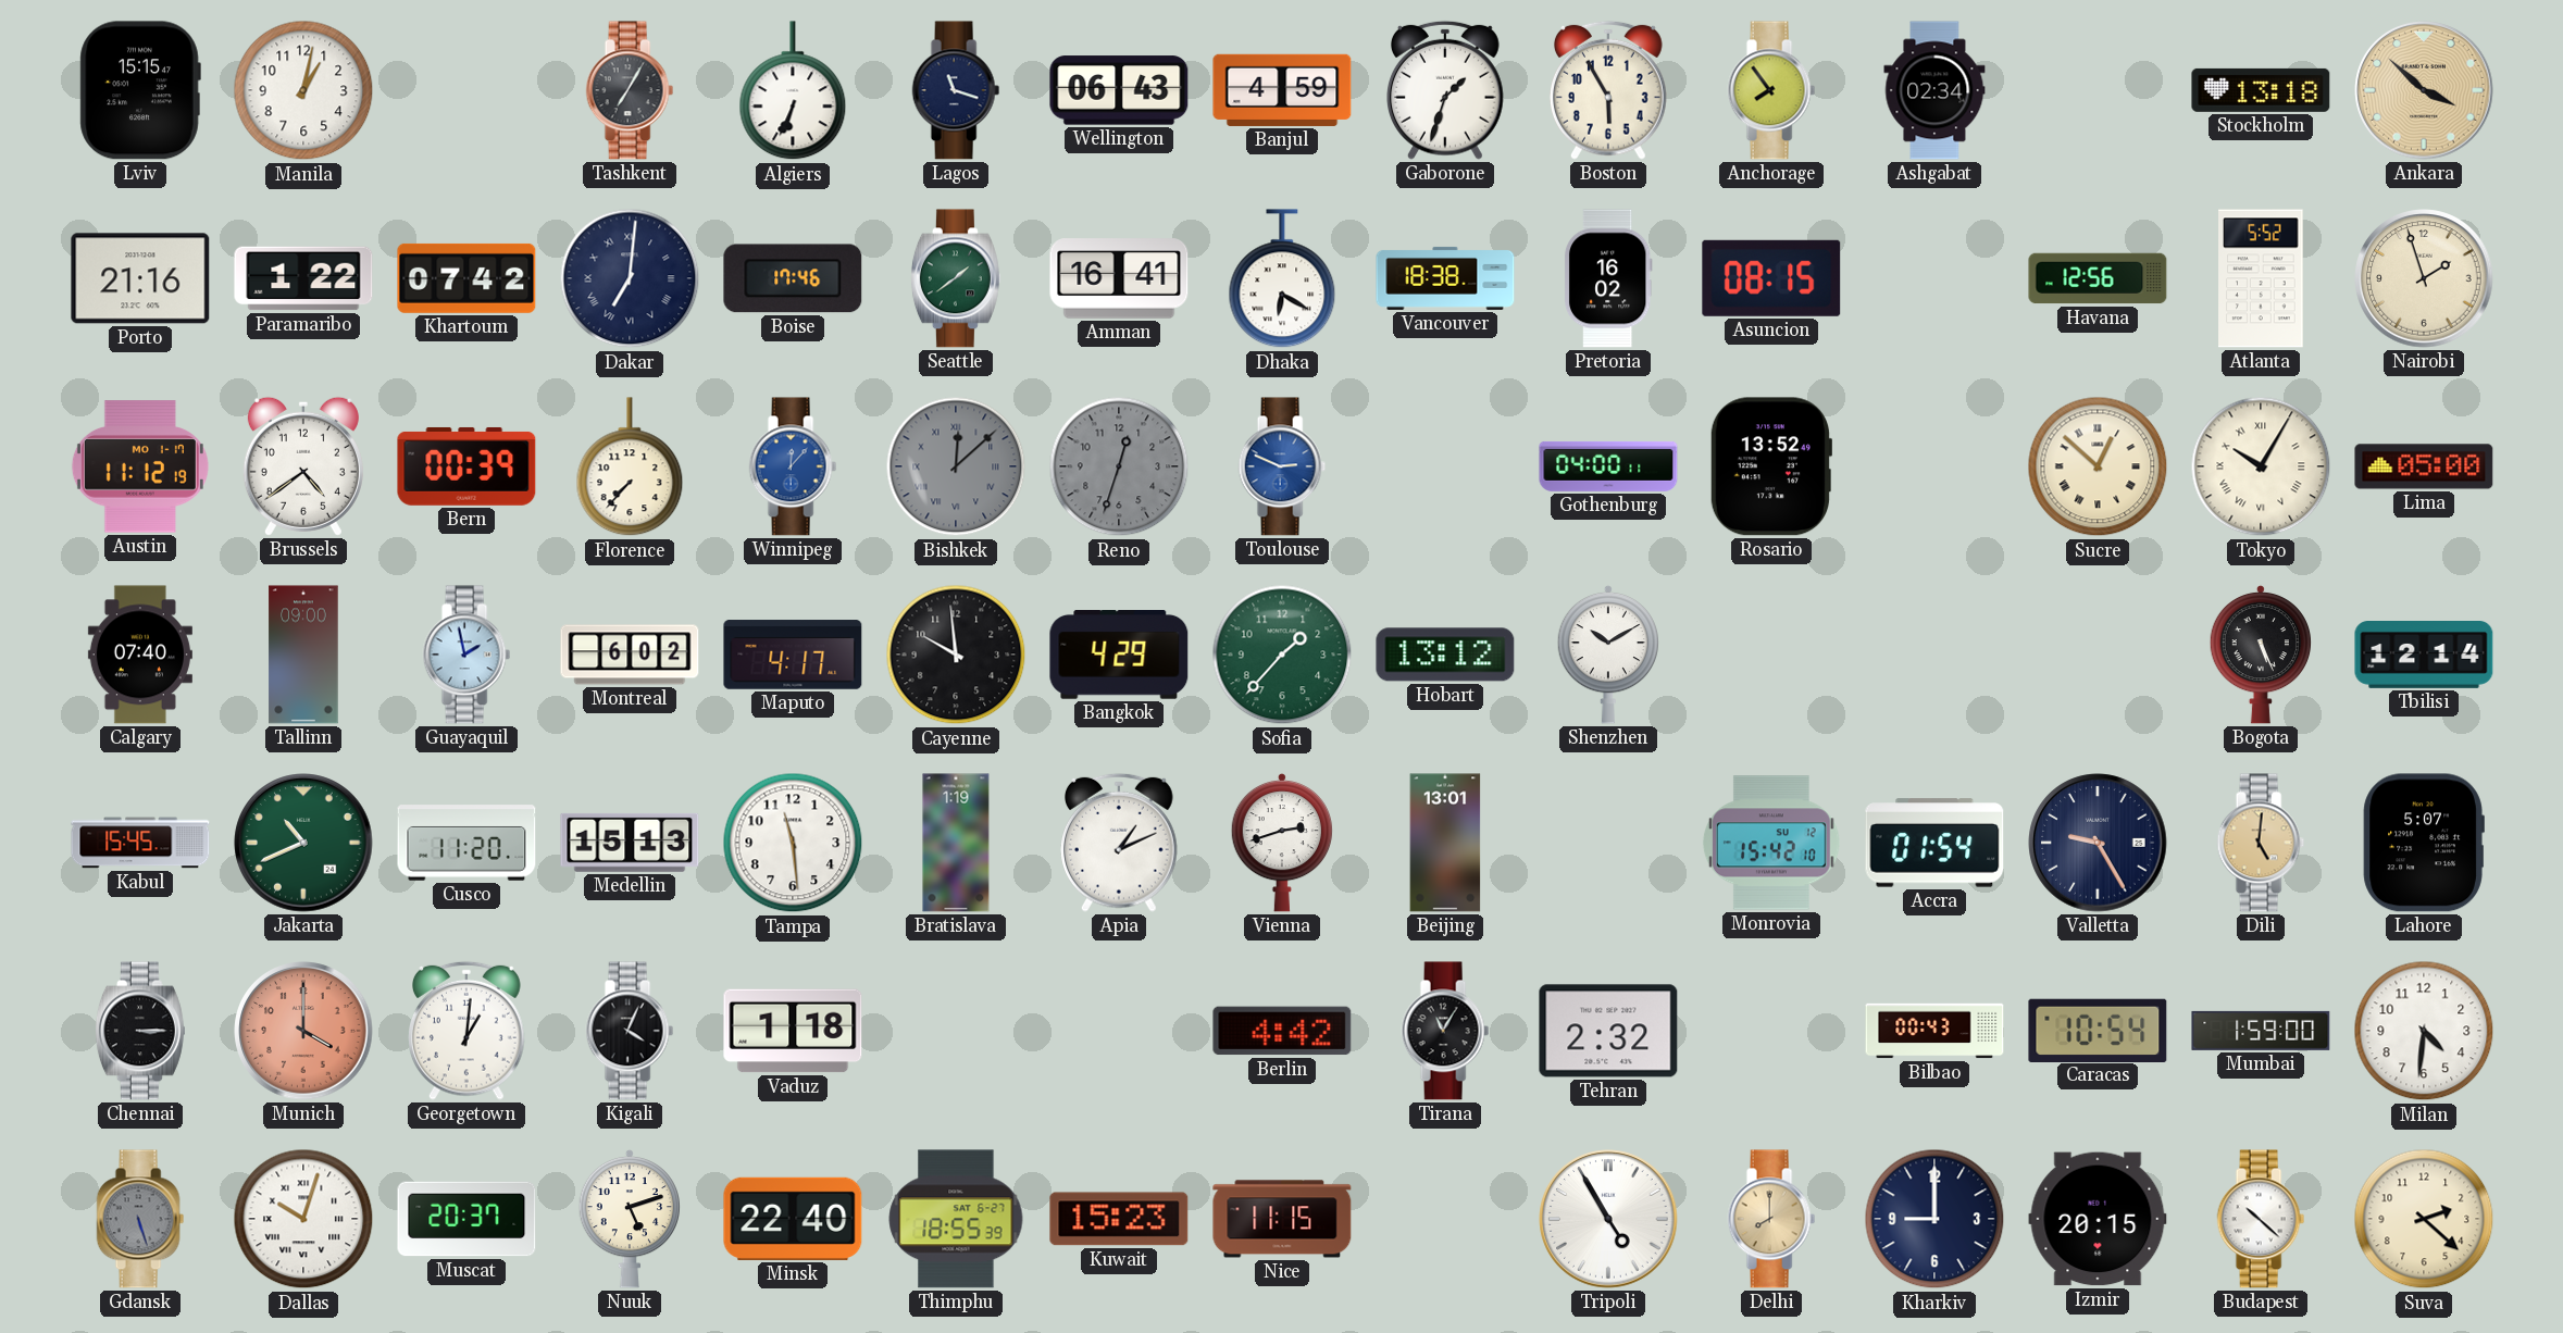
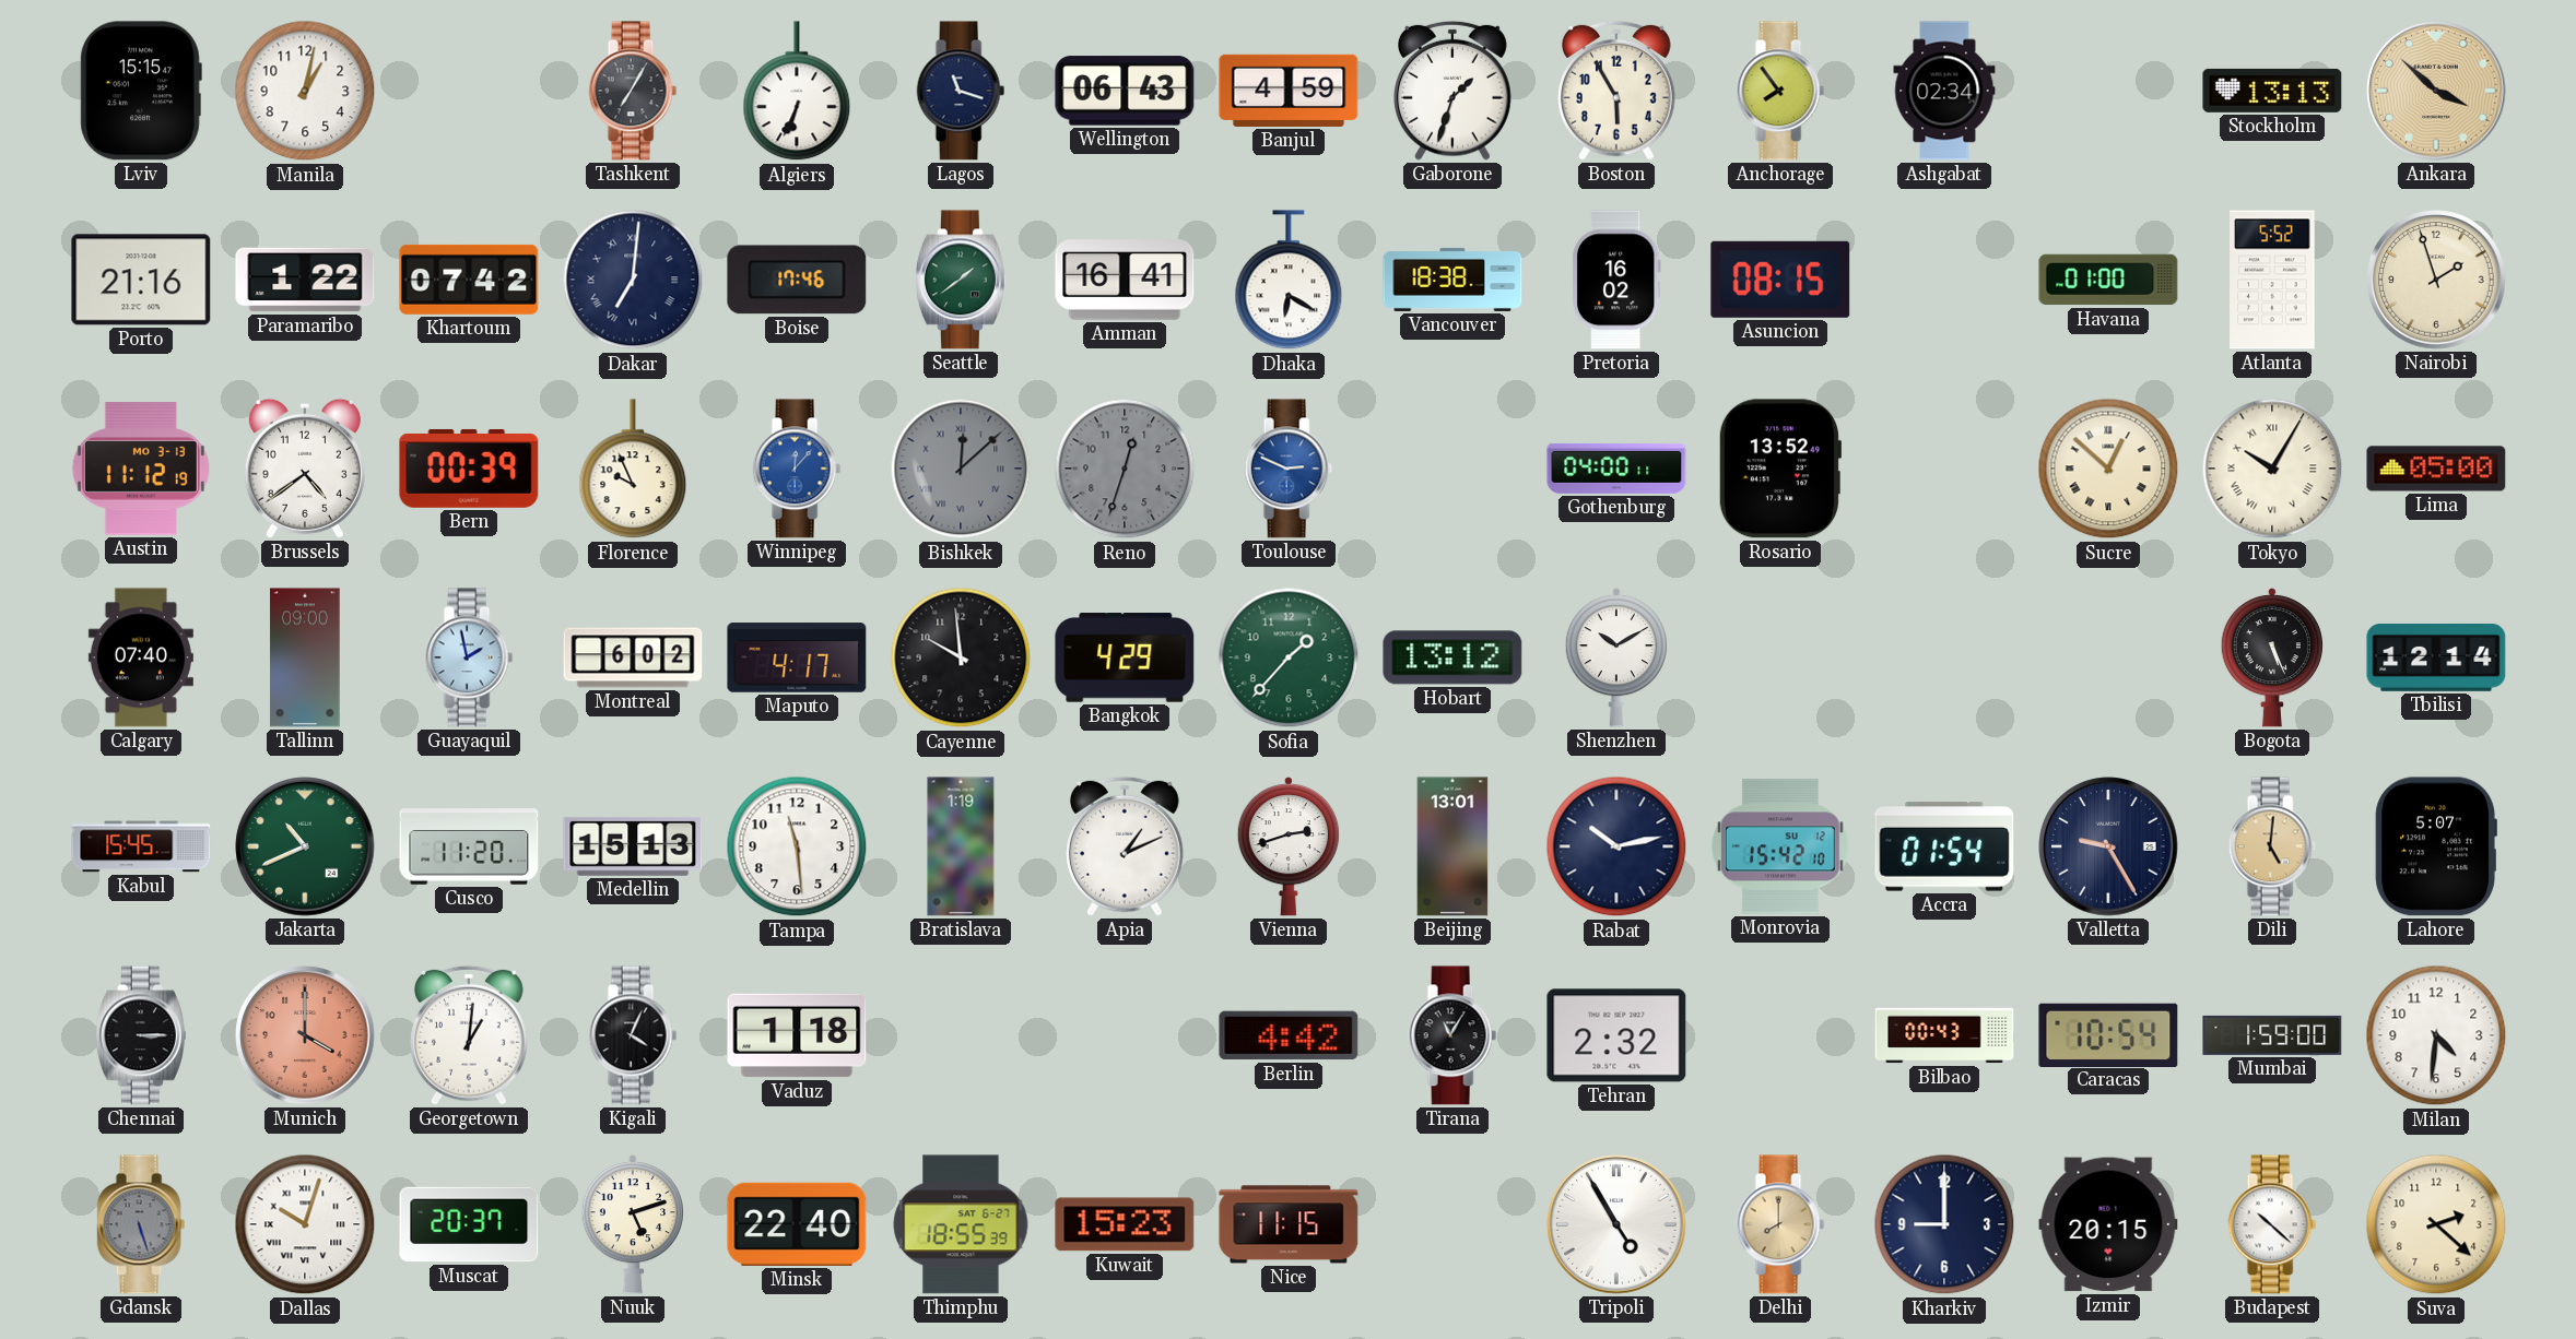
Stockholm: 13:18 -> 13:13 (2272, 91)
Havana: 12:56 -> 01:00 (2108, 280)
Austin date: MO 1-17 -> MO 3-13 (141, 469)
Florence: 7:37 -> 9:56 (633, 470)
Rabat: none -> 10:13 (1616, 846)
